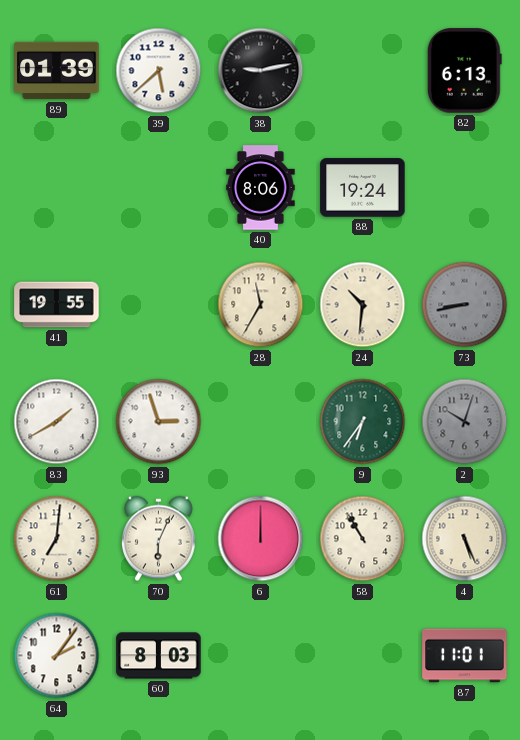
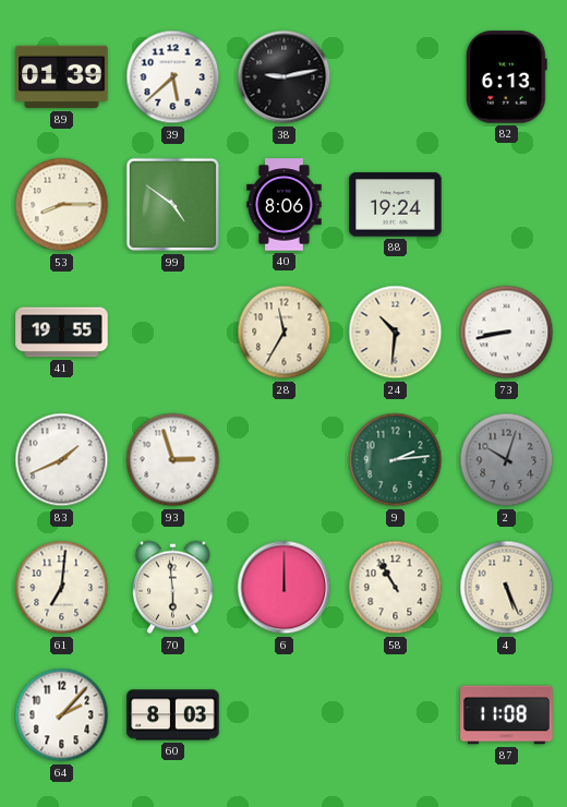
53: none -> 8:15 (62, 205)
99: none -> 4:51 (173, 205)
73 dial: grey -> white (507, 333)
83: 1:40 -> 1:41 (62, 460)
9: 6:36 -> 2:14 (396, 460)
70: 6:04 -> 5:59 (172, 588)
64: 2:06 -> 2:07 (62, 715)
87: 11:01 -> 11:08 (507, 715)
